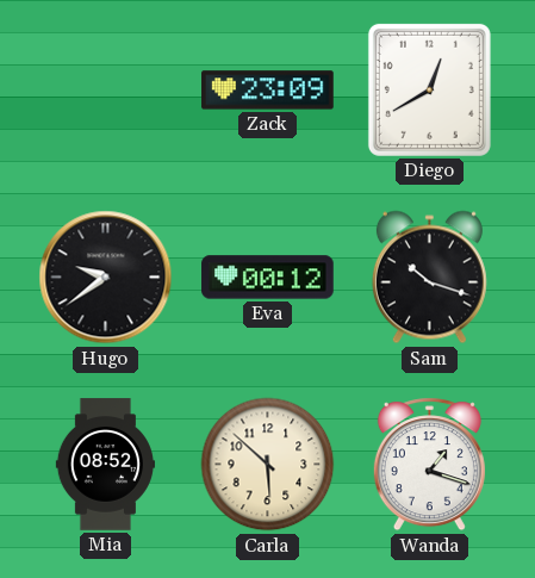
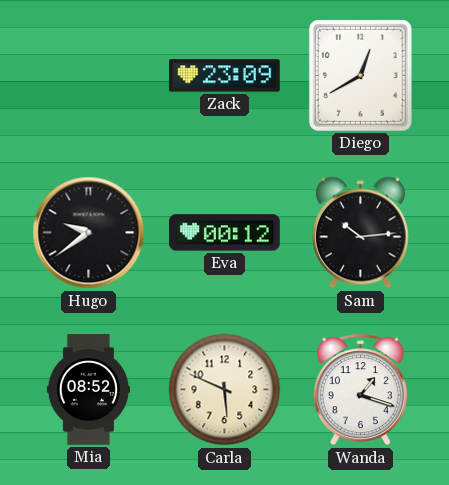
Sam: 10:18 -> 10:14 (360, 233)
Carla: 5:52 -> 5:49 (225, 390)
